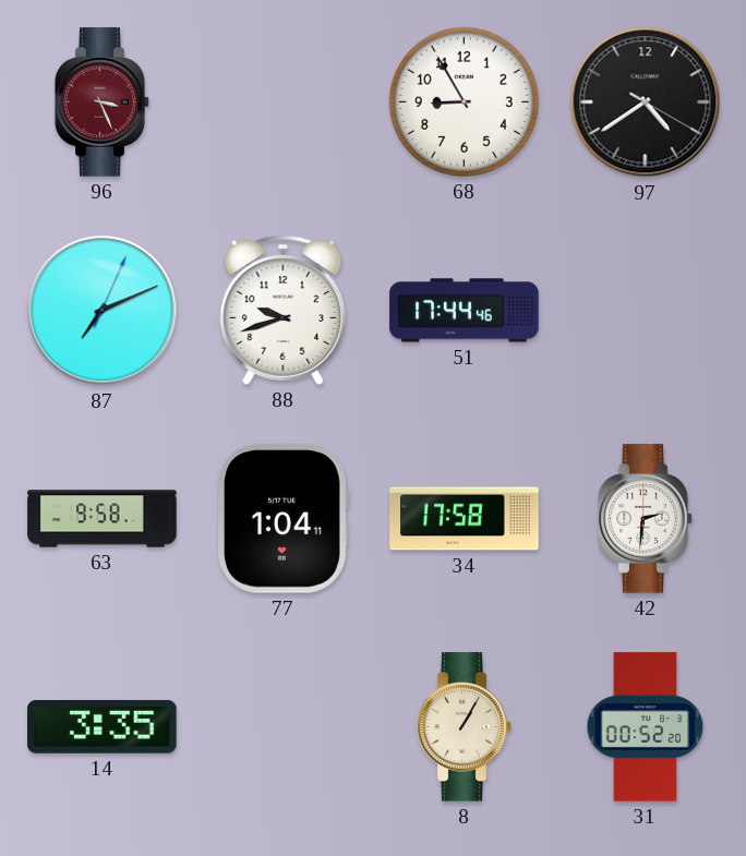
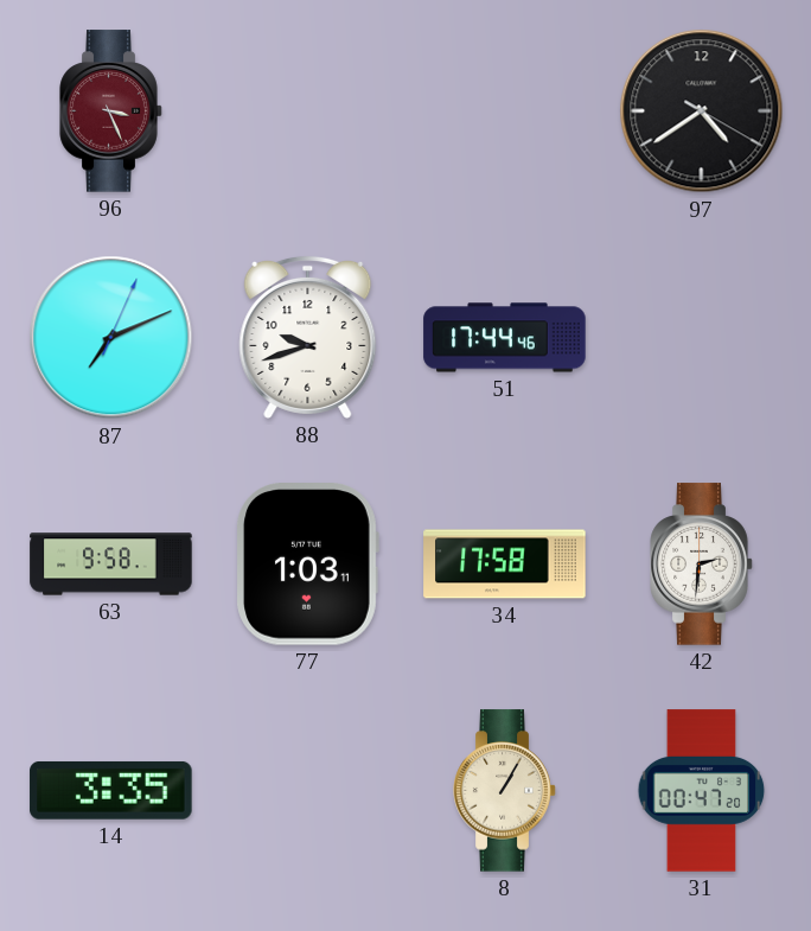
68: 8:55 -> none (464, 101)
77: 1:04 -> 1:03 (307, 565)
31: 00:52 -> 00:47 (702, 791)
